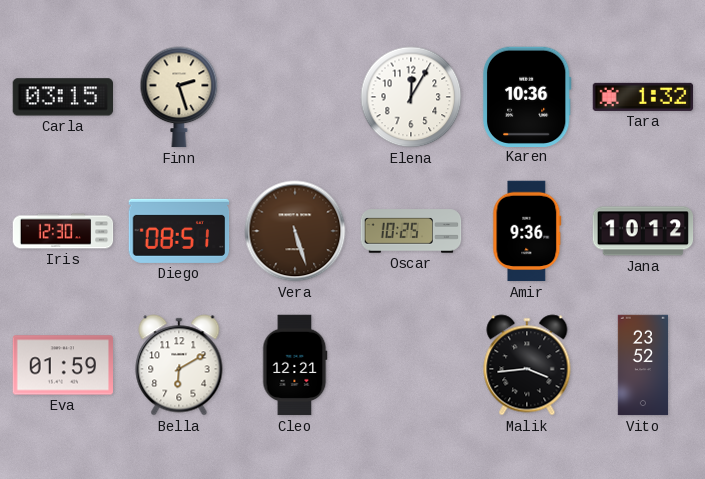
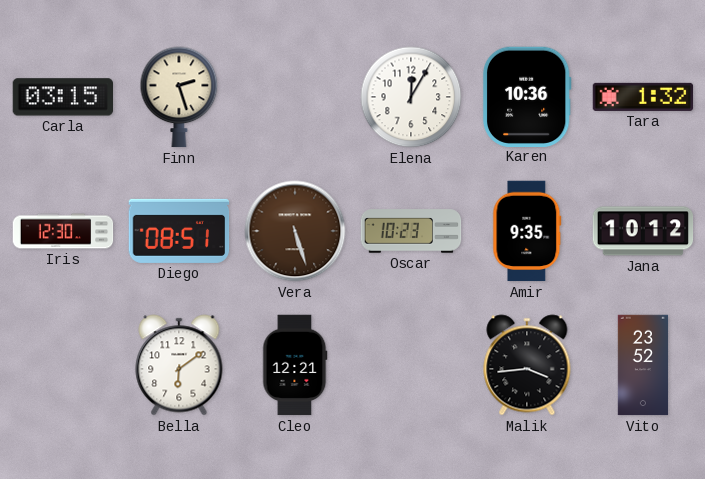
Oscar: 10:25 -> 10:23 (411, 231)
Amir: 9:36 -> 9:35 (527, 231)
Eva: 01:59 -> none (63, 365)
Bella: 6:10 -> 6:09 (179, 365)
